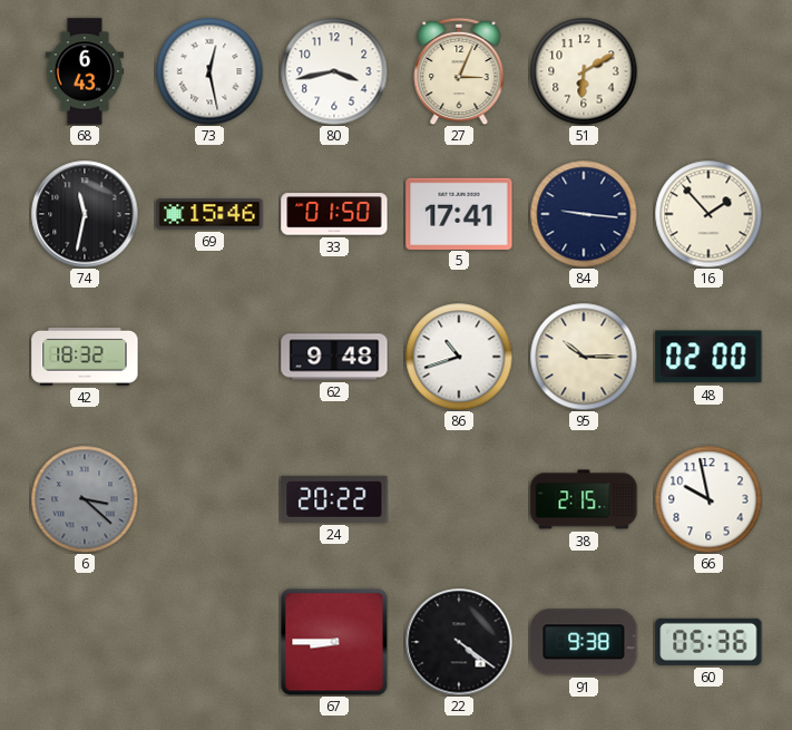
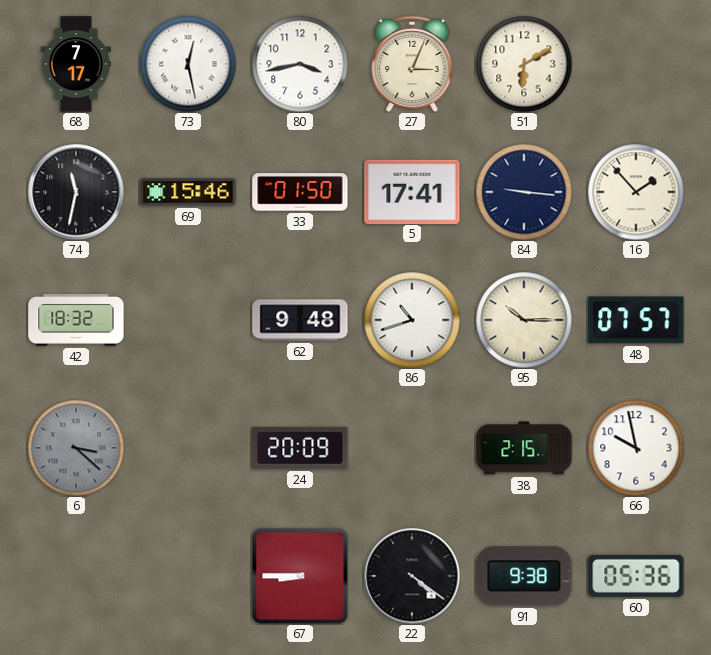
68: 6:43 -> 7:17 (76, 64)
48: 02:00 -> 07:57 (636, 320)
24: 20:22 -> 20:09 (300, 448)
